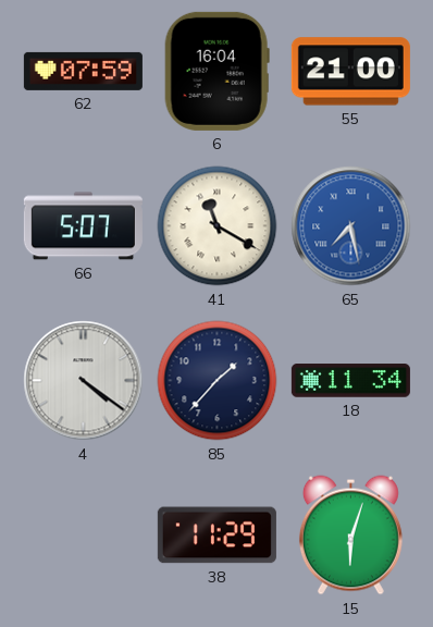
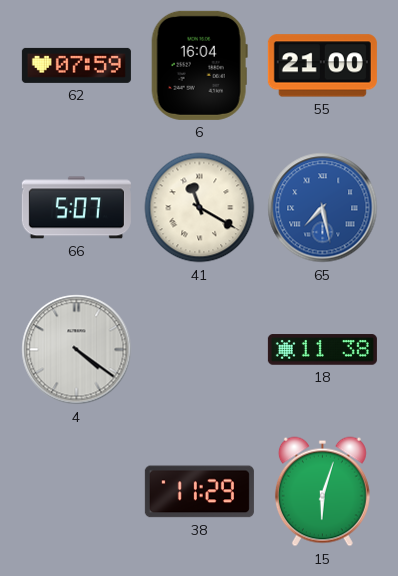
85: 1:37 -> none (218, 381)
18: 11:34 -> 11:38 (322, 350)
